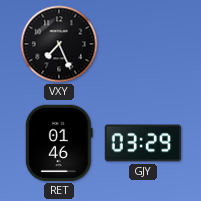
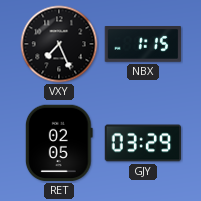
NBX: none -> 1:15 (143, 45)
RET: 01:46 -> 02:05 (59, 143)
